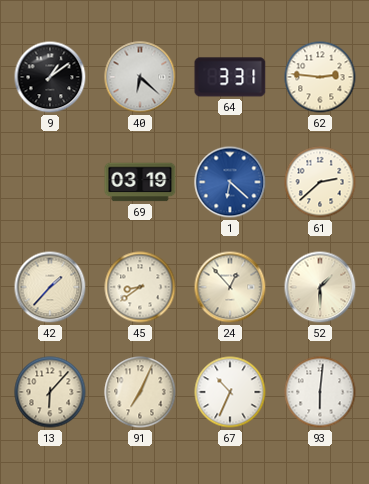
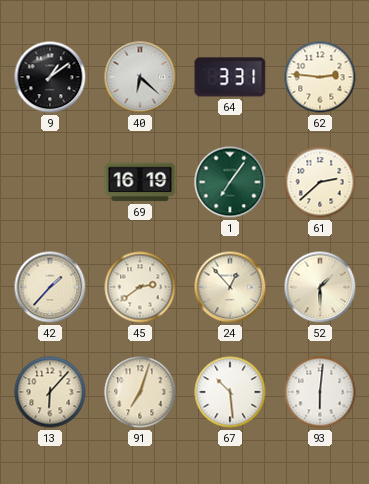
69: 03:19 -> 16:19 (140, 182)
1: 6:22 -> 7:06 (230, 182)
1 dial: blue -> green (230, 182)
45: 8:39 -> 2:39 (140, 287)
91: 7:04 -> 7:03 (140, 392)
67: 10:34 -> 10:29 (230, 392)
